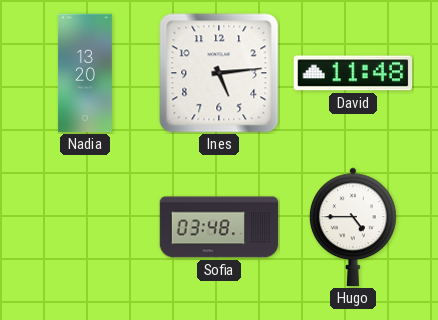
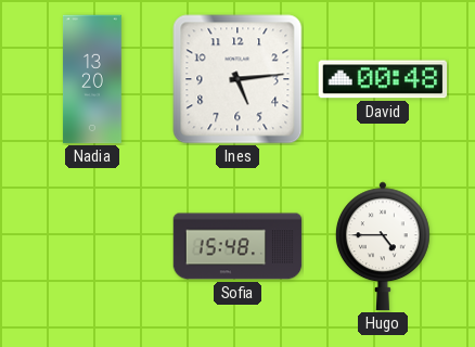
David: 11:48 -> 00:48 (383, 79)
Sofia: 03:48 -> 15:48 (237, 246)
